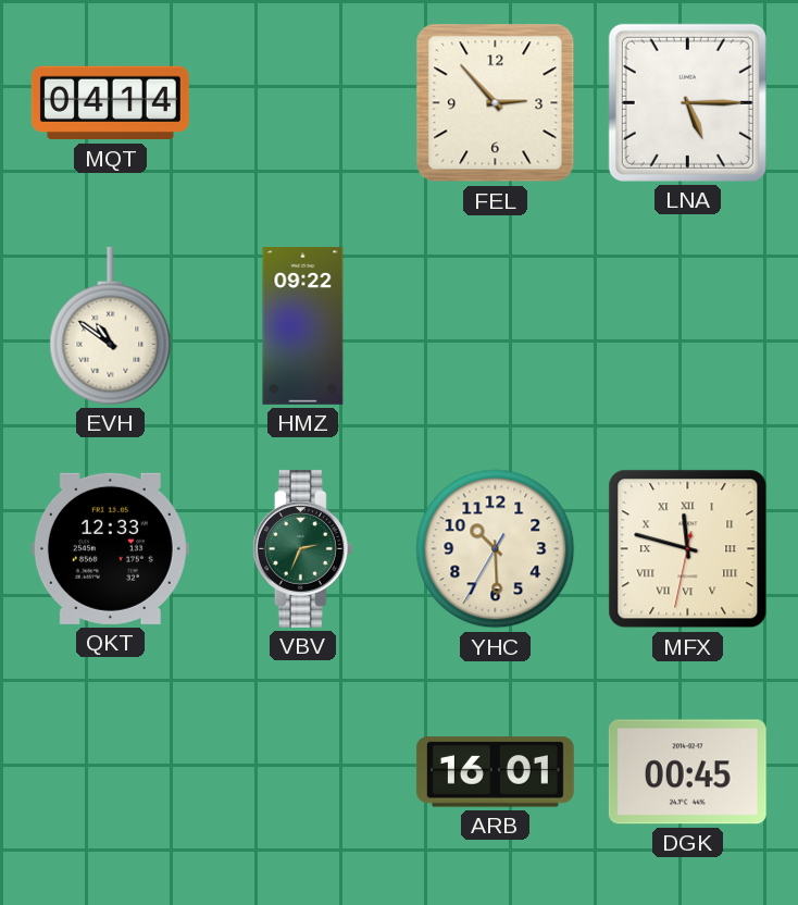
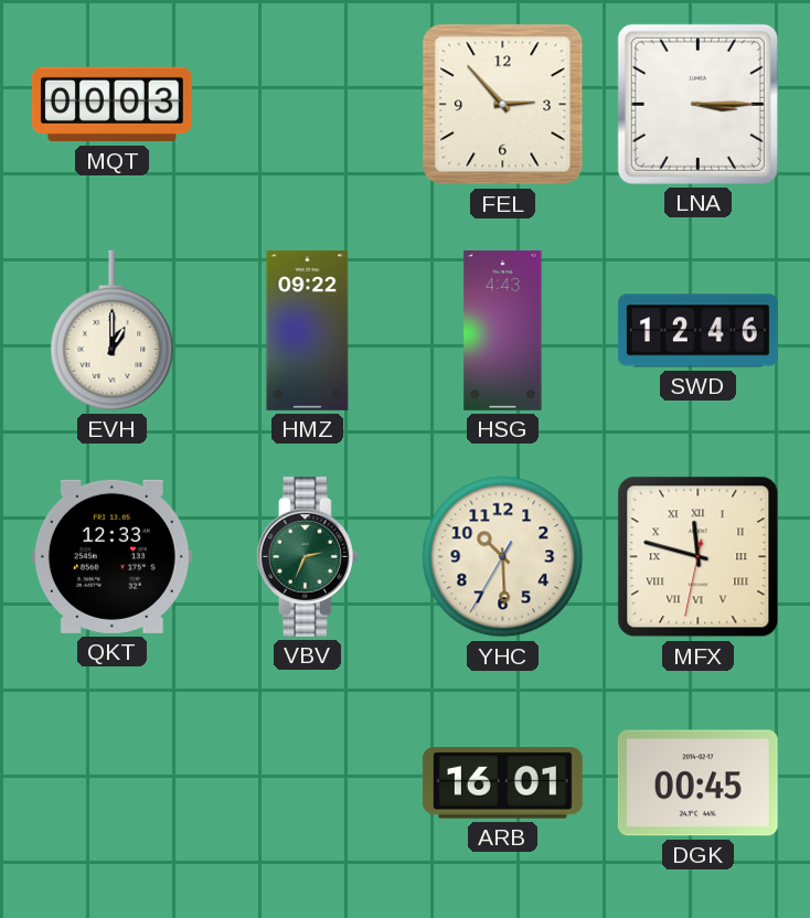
MQT: 04:14 -> 00:03 (111, 105)
LNA: 5:15 -> 3:15 (697, 104)
EVH: 10:51 -> 1:00 (113, 330)
HSG: none -> 4:43 (503, 330)
SWD: none -> 12:46 (697, 331)
